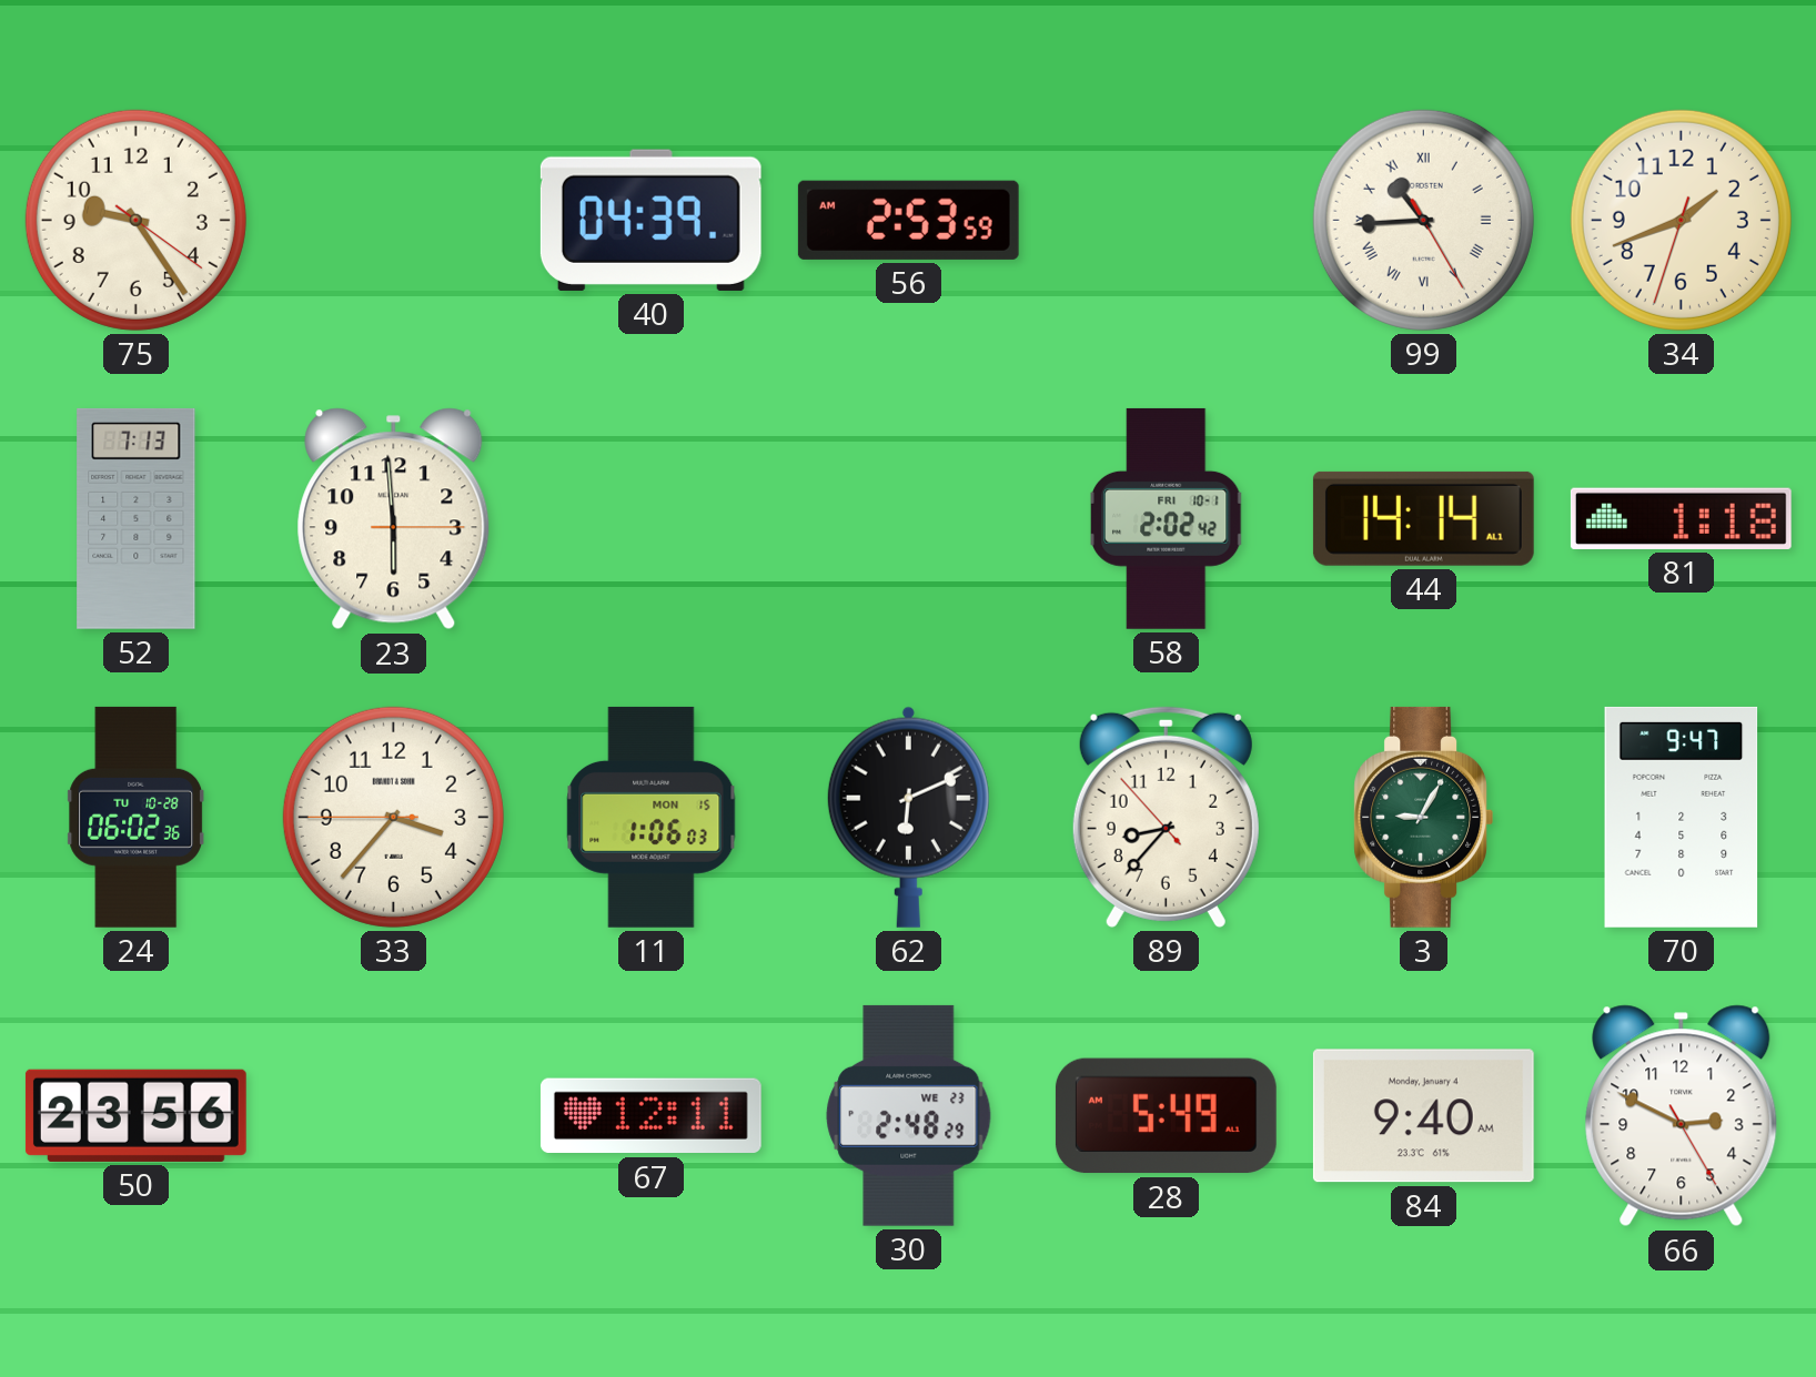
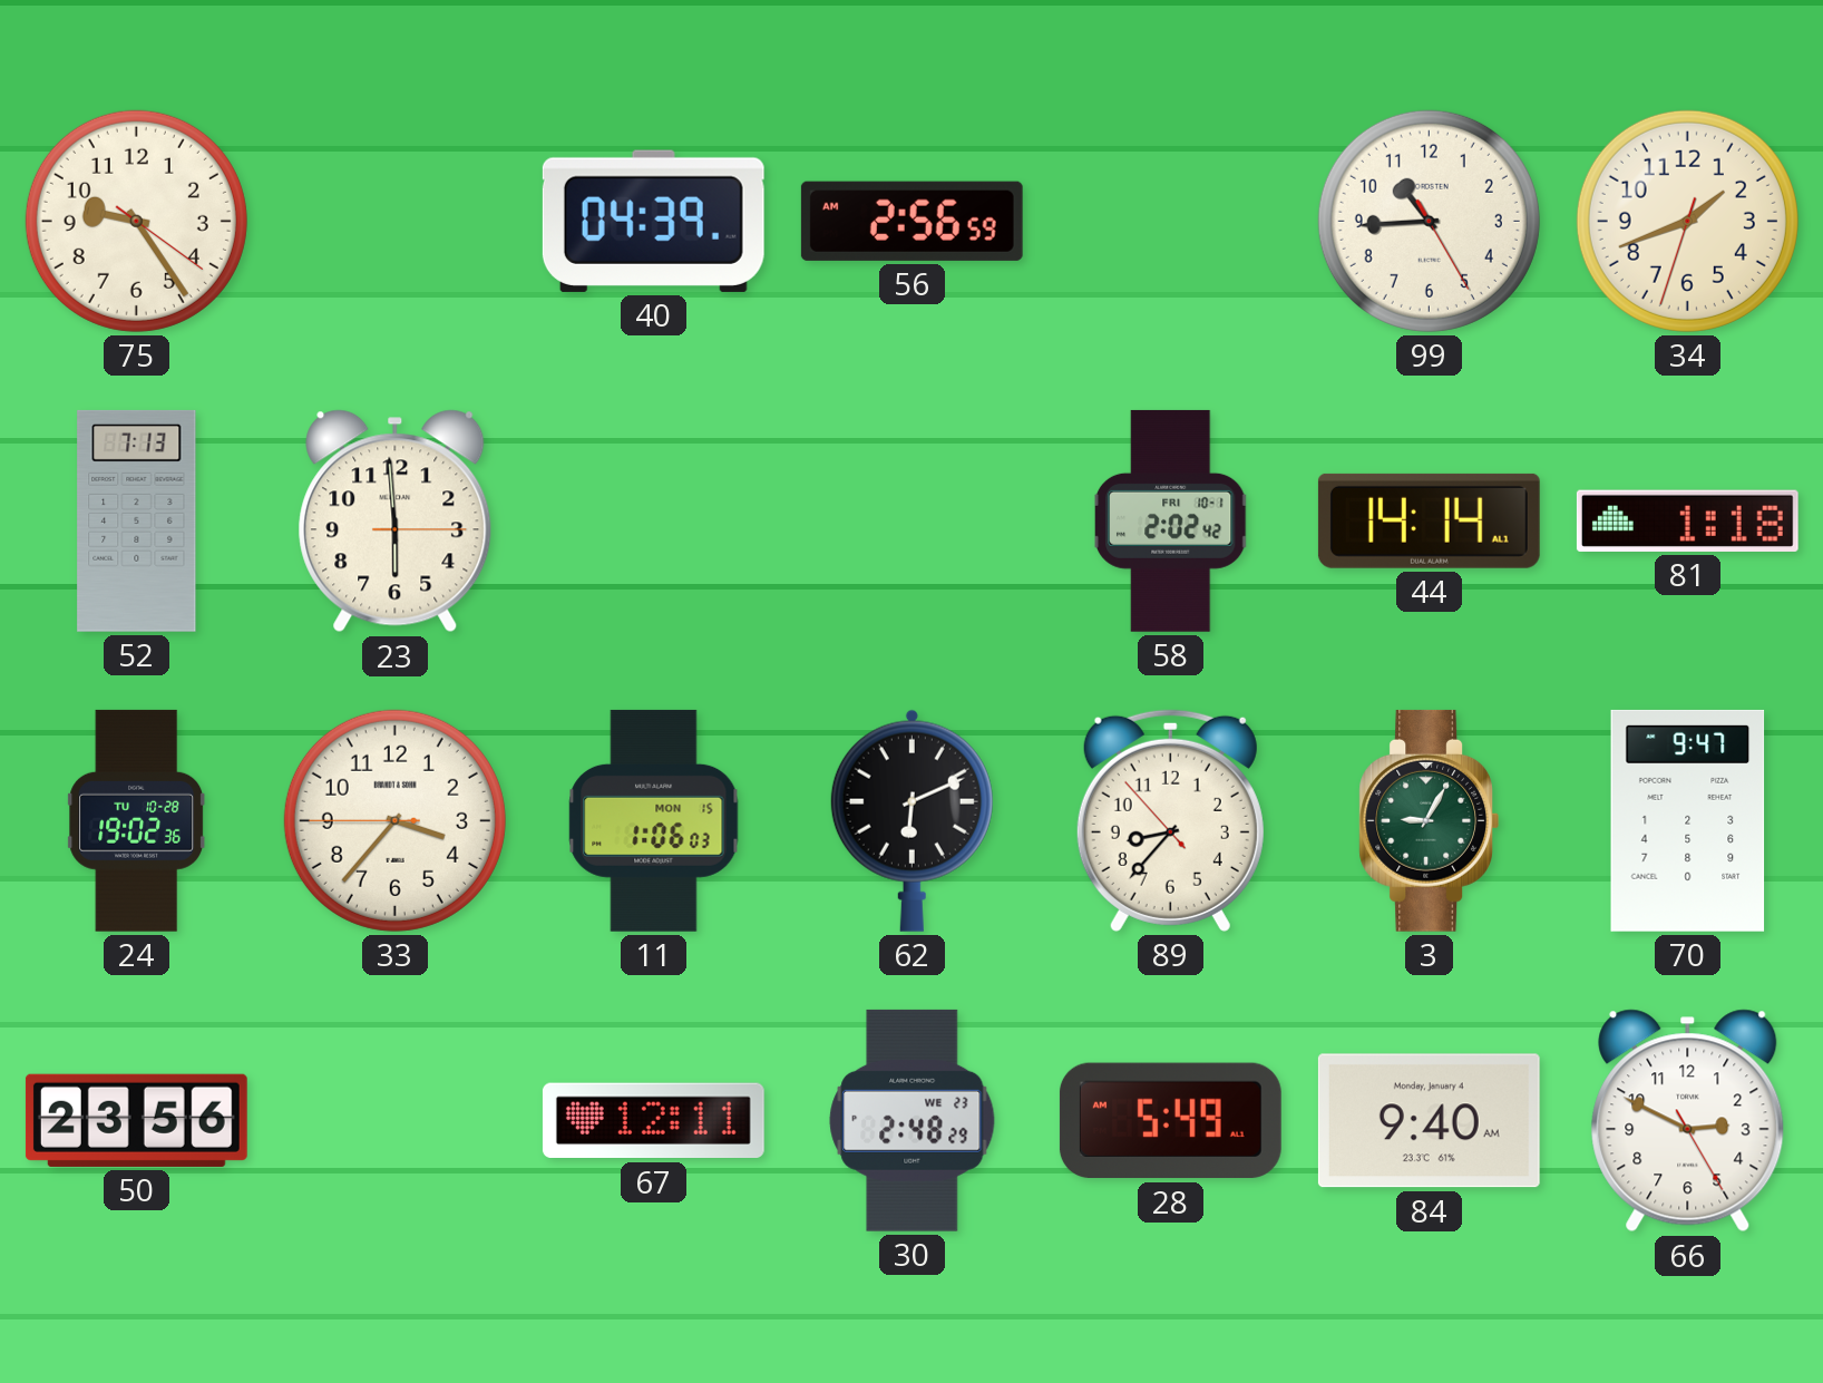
56: 2:53 -> 2:56 (911, 221)
99 numerals: Roman -> Arabic (1429, 221)
24: 06:02 -> 19:02 (137, 820)
